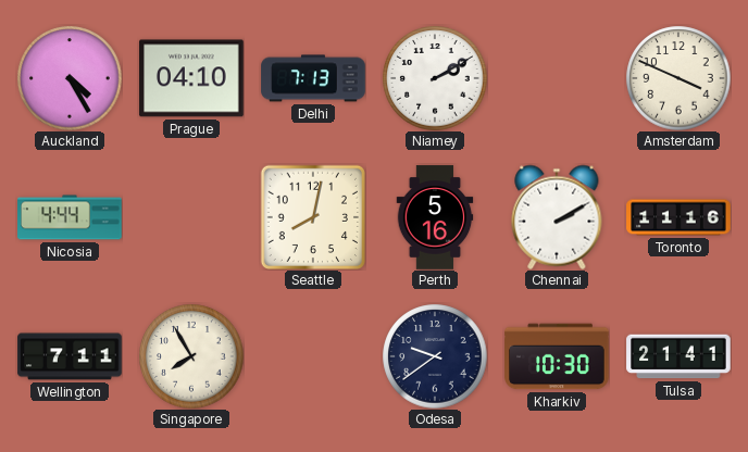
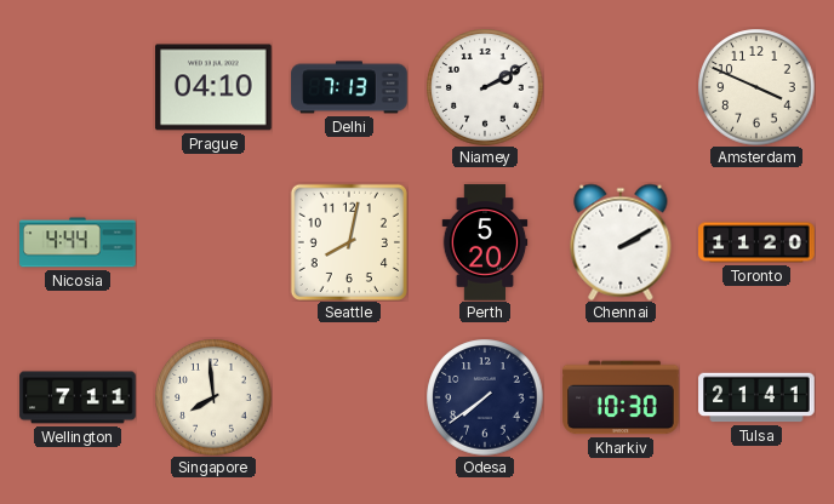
Auckland: 4:25 -> none (70, 78)
Perth: 5:16 -> 5:20 (485, 242)
Toronto: 11:16 -> 11:20 (756, 242)
Singapore: 7:55 -> 7:59 (213, 397)
Odesa: 9:39 -> 7:39 (485, 397)
